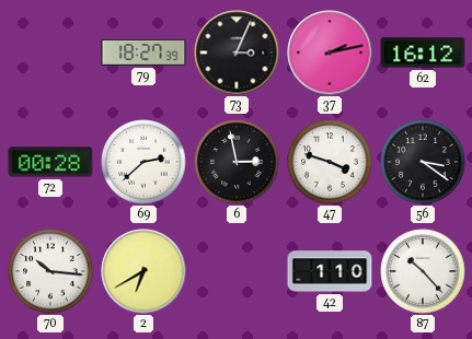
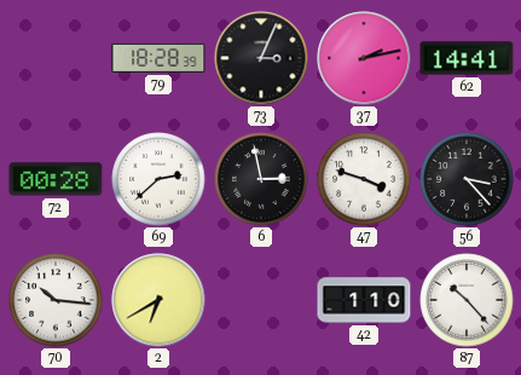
79: 18:27 -> 18:28 (158, 58)
62: 16:12 -> 14:41 (467, 58)
56: 3:21 -> 3:23 (467, 179)
